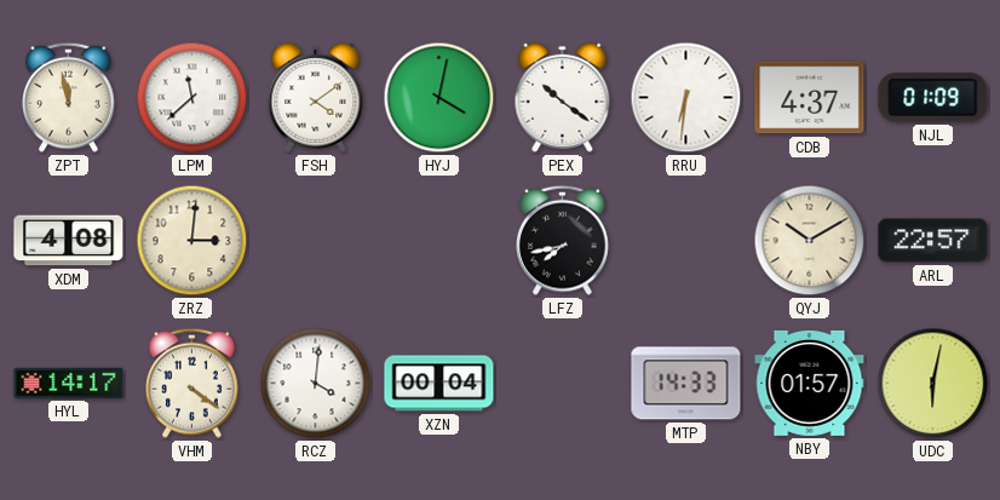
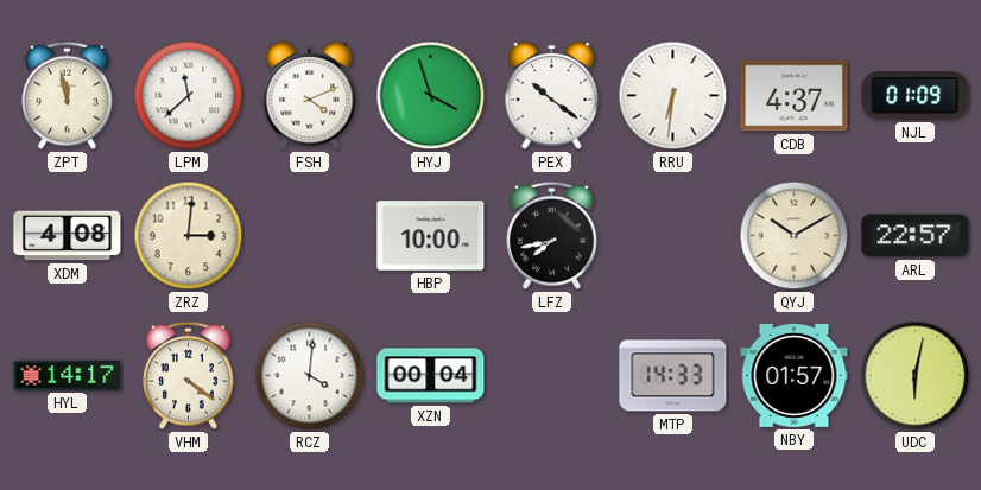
FSH: 4:09 -> 4:11 (310, 95)
HYJ: 4:02 -> 3:57 (431, 96)
HBP: none -> 10:00 (431, 236)
